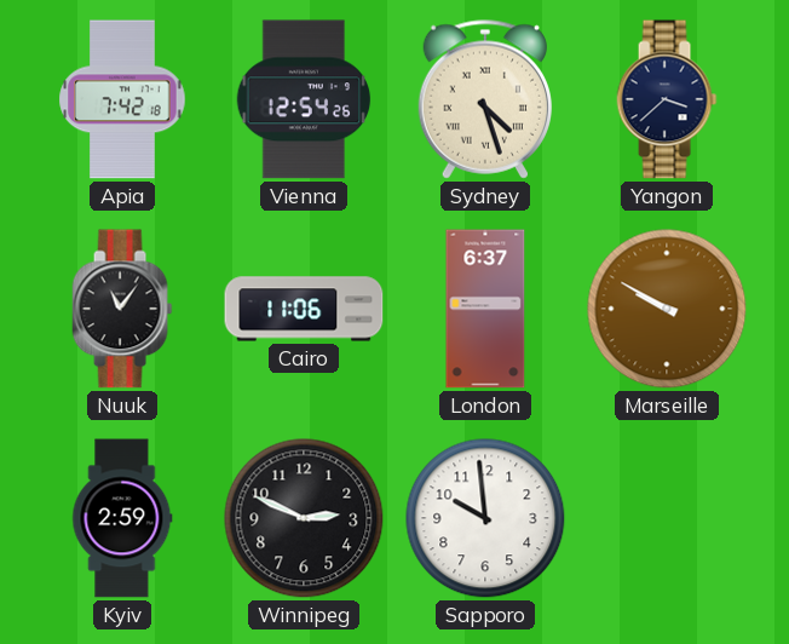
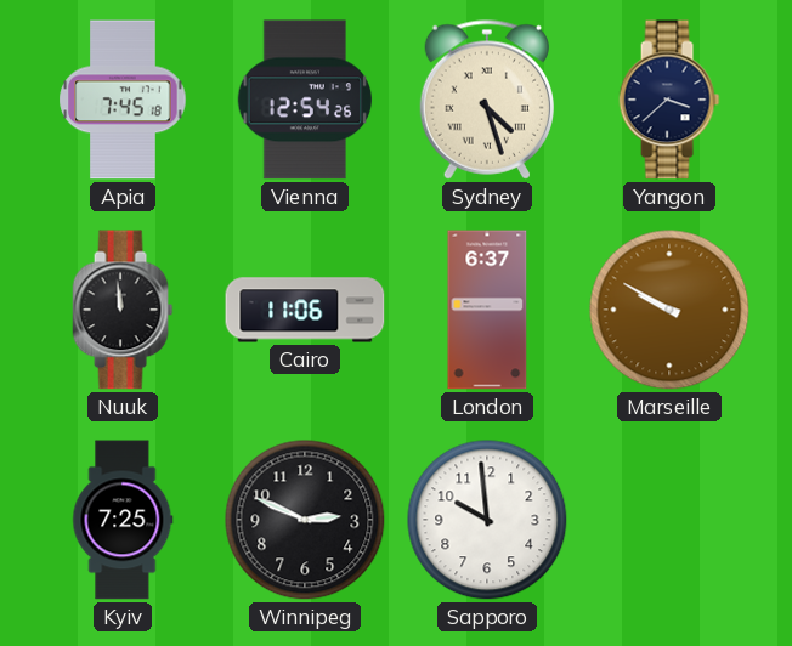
Apia: 7:42 -> 7:45 (123, 100)
Nuuk: 11:06 -> 11:59 (123, 310)
Kyiv: 2:59 -> 7:25 (123, 520)
